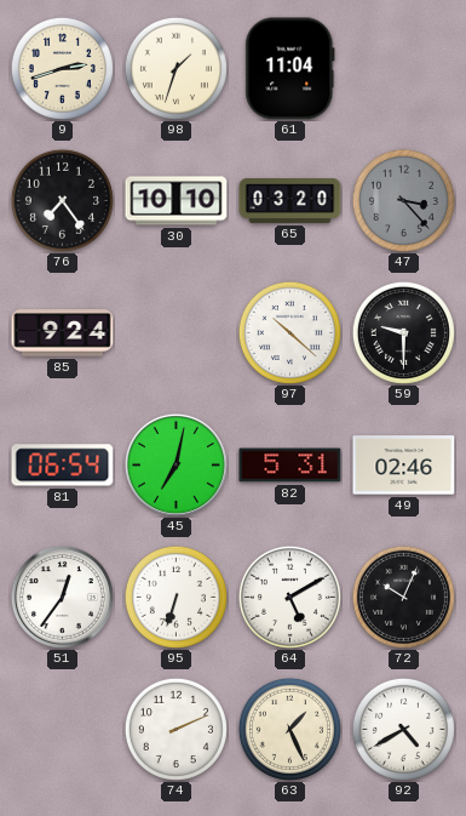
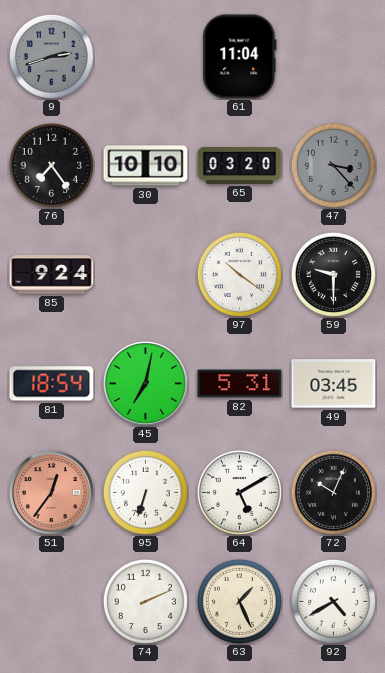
9 dial: cream -> grey (51, 56)
98: 1:33 -> none (176, 68)
97: 10:22 -> 10:21 (239, 274)
81: 06:54 -> 18:54 (52, 384)
49: 02:46 -> 03:45 (334, 384)
51 dial: white -> salmon (51, 492)
